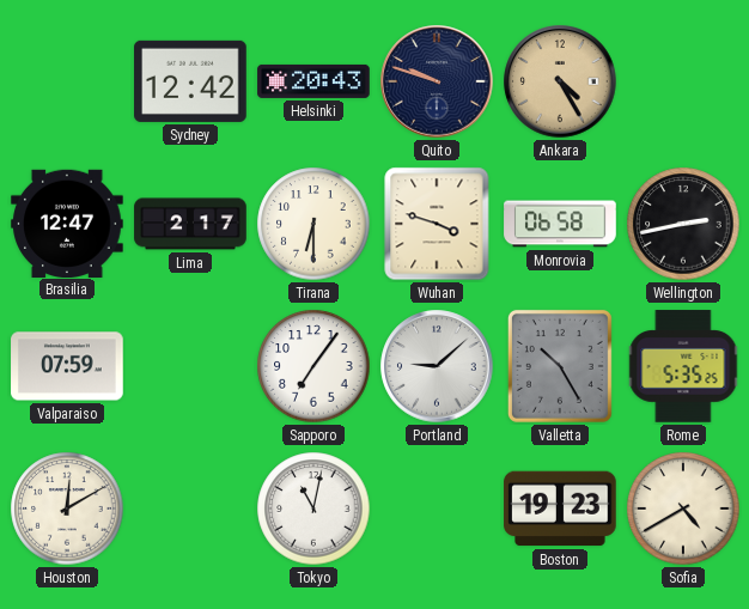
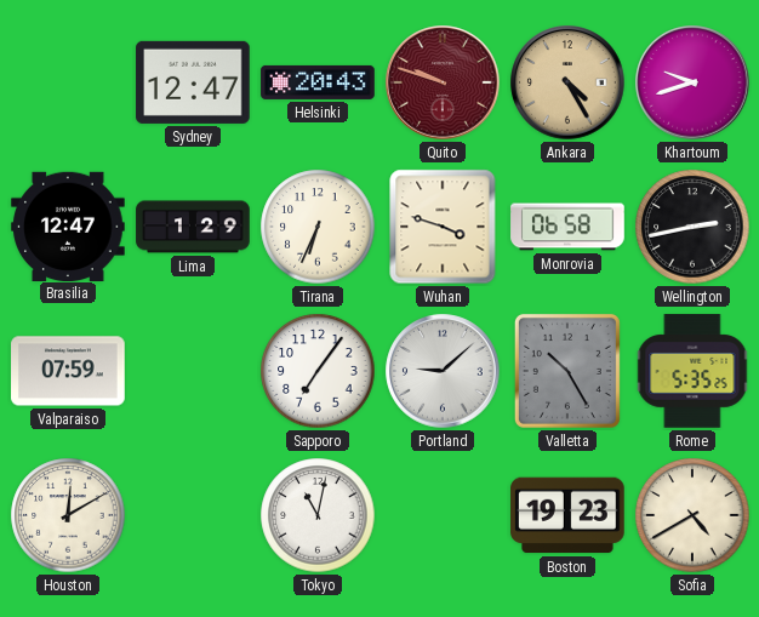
Sydney: 12:42 -> 12:47 (193, 82)
Quito dial: navy -> burgundy (443, 82)
Khartoum: none -> 9:42 (692, 82)
Lima: 2:17 -> 1:29 (193, 227)
Tirana: 6:30 -> 6:34 (318, 227)
